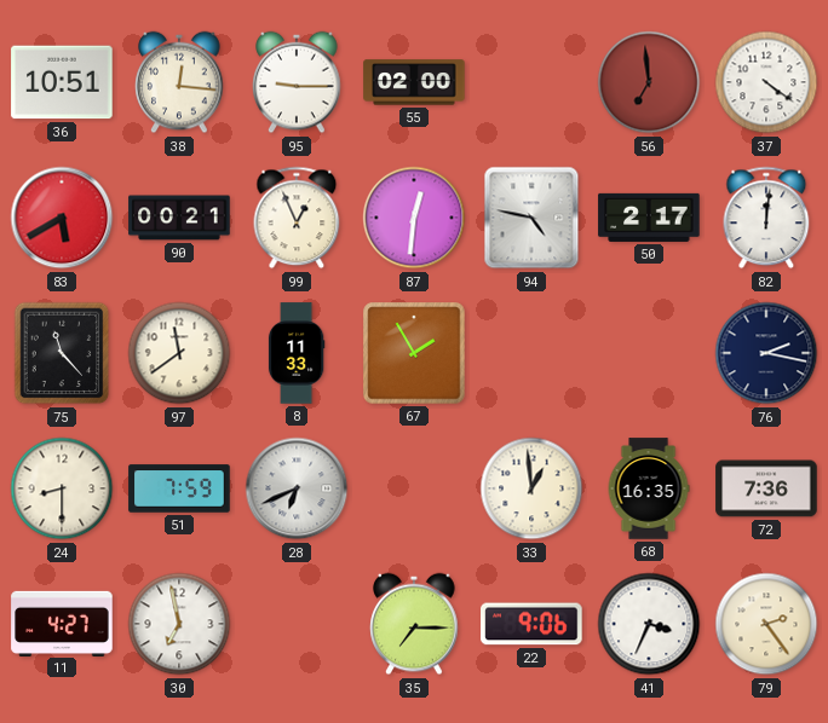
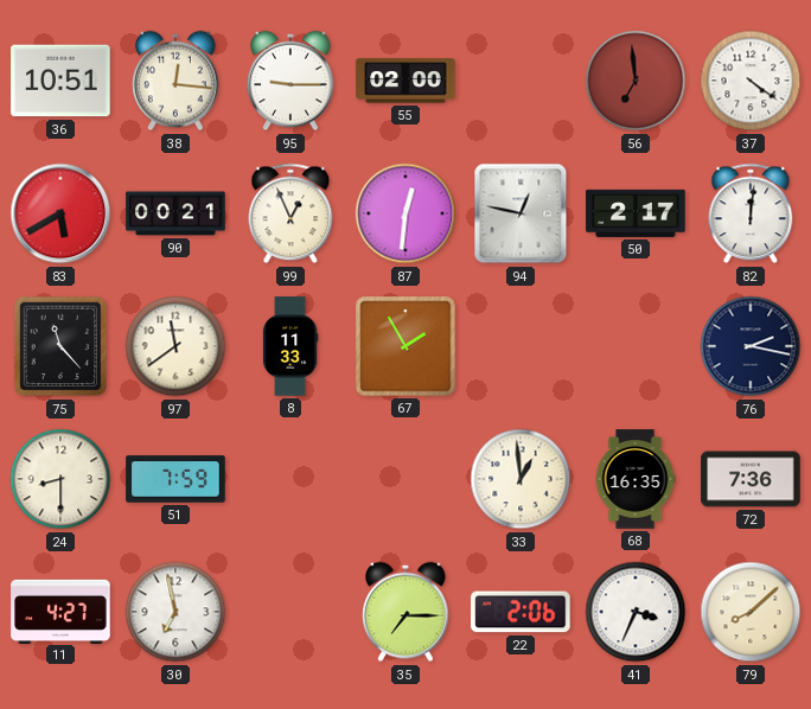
94: 4:47 -> 12:47 (521, 213)
28: 6:41 -> none (297, 488)
22: 9:06 -> 2:06 (521, 612)
79: 2:24 -> 8:08 (751, 612)
